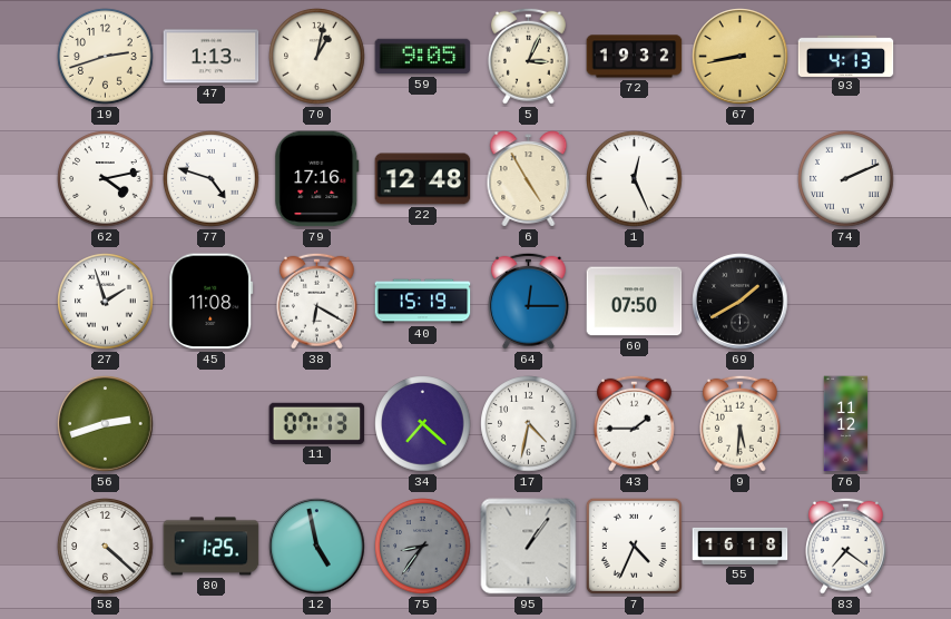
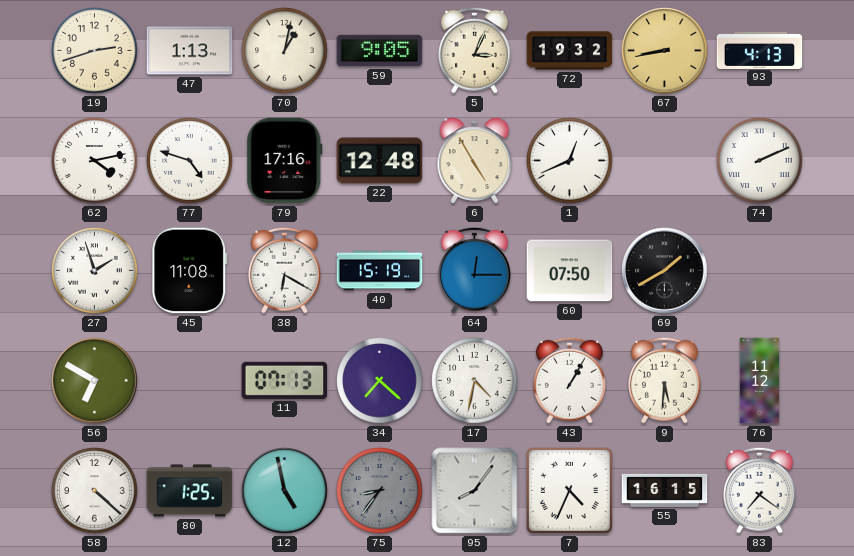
1: 12:26 -> 12:41 (570, 161)
56: 2:42 -> 6:50 (95, 381)
43: 1:45 -> 1:05 (569, 380)
95: 1:06 -> 8:06 (475, 491)
55: 16:18 -> 16:15 (665, 490)
